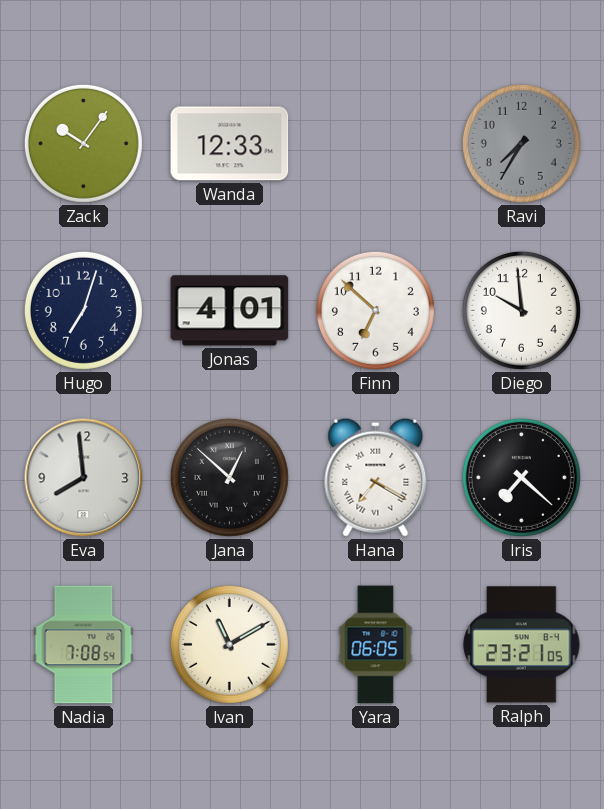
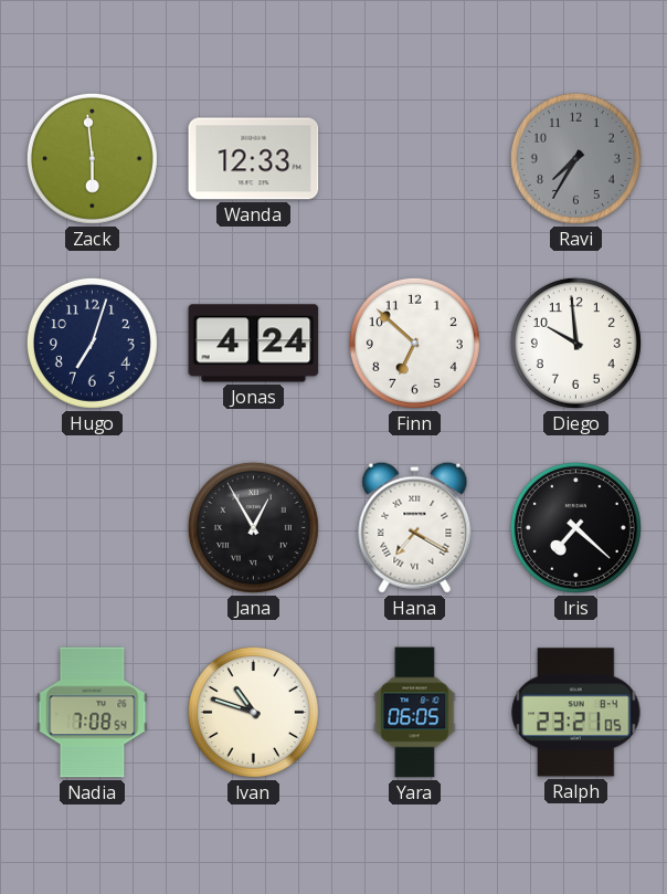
Zack: 10:06 -> 5:59 (92, 158)
Jonas: 4:01 -> 4:24 (254, 344)
Eva: 7:59 -> none (84, 478)
Jana: 12:52 -> 12:55 (253, 527)
Ivan: 11:10 -> 10:48 (253, 712)
